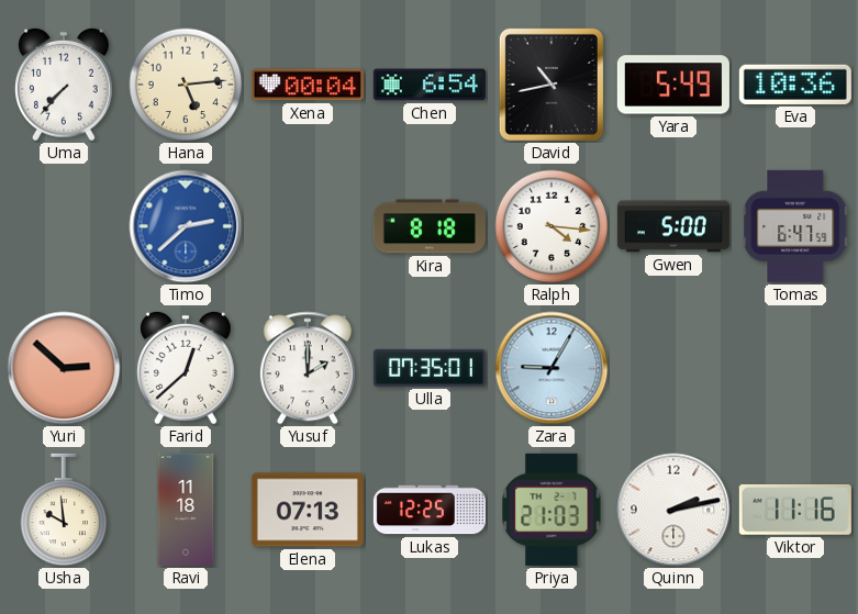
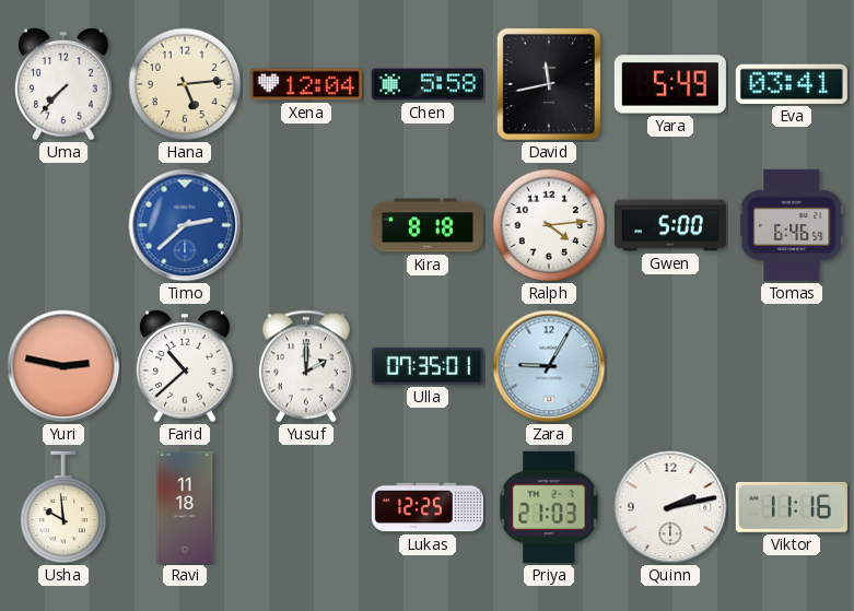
Xena: 00:04 -> 12:04 (306, 84)
Chen: 6:54 -> 5:58 (428, 84)
David: 10:43 -> 11:43 (549, 84)
Eva: 10:36 -> 03:41 (792, 84)
Ralph: 4:16 -> 4:14 (549, 225)
Tomas: 6:47 -> 6:46 (792, 225)
Yuri: 2:52 -> 2:47 (63, 366)
Farid: 12:38 -> 10:38 (185, 366)
Elena: 07:13 -> none (308, 510)
